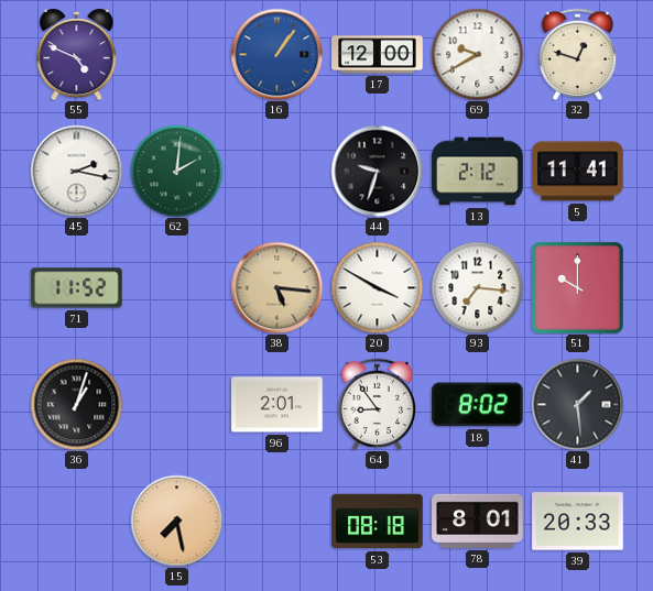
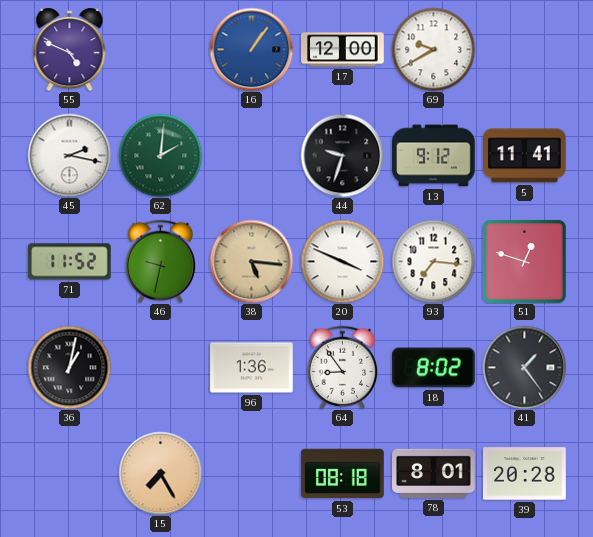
32: 12:48 -> none (578, 54)
13: 2:12 -> 9:12 (434, 156)
46: none -> 9:32 (161, 261)
20: 3:50 -> 3:49 (342, 261)
51: 10:00 -> 12:48 (524, 261)
36: 1:03 -> 1:02 (69, 367)
96: 2:01 -> 1:36 (252, 368)
41: 1:29 -> 1:24 (524, 367)
15: 7:28 -> 7:25 (160, 473)
39: 20:33 -> 20:28 (525, 474)
